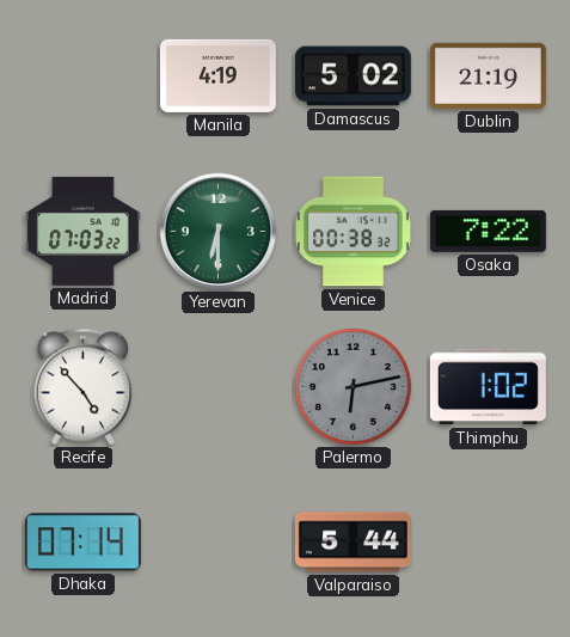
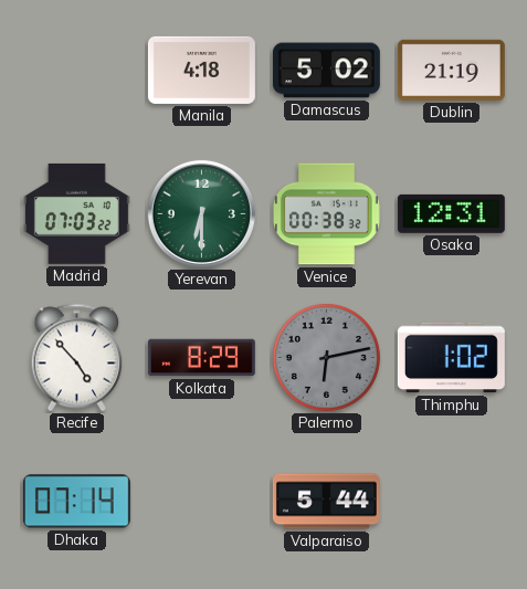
Manila: 4:19 -> 4:18 (201, 70)
Osaka: 7:22 -> 12:31 (451, 213)
Kolkata: none -> 8:29 (201, 358)
